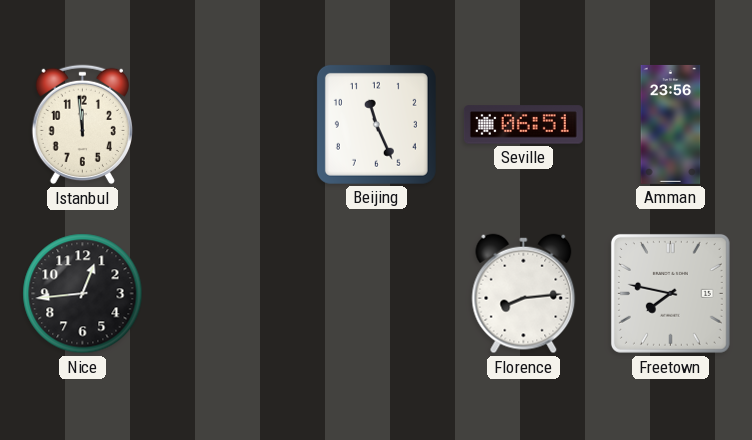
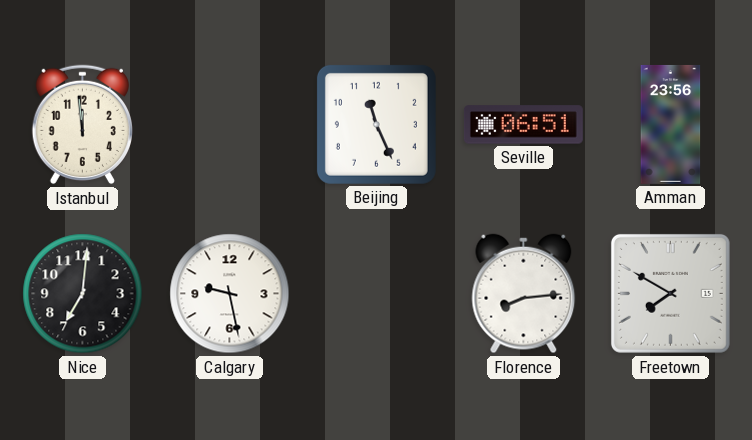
Nice: 12:44 -> 7:01 (83, 294)
Calgary: none -> 9:28 (230, 294)
Freetown: 7:47 -> 7:50 (670, 293)
